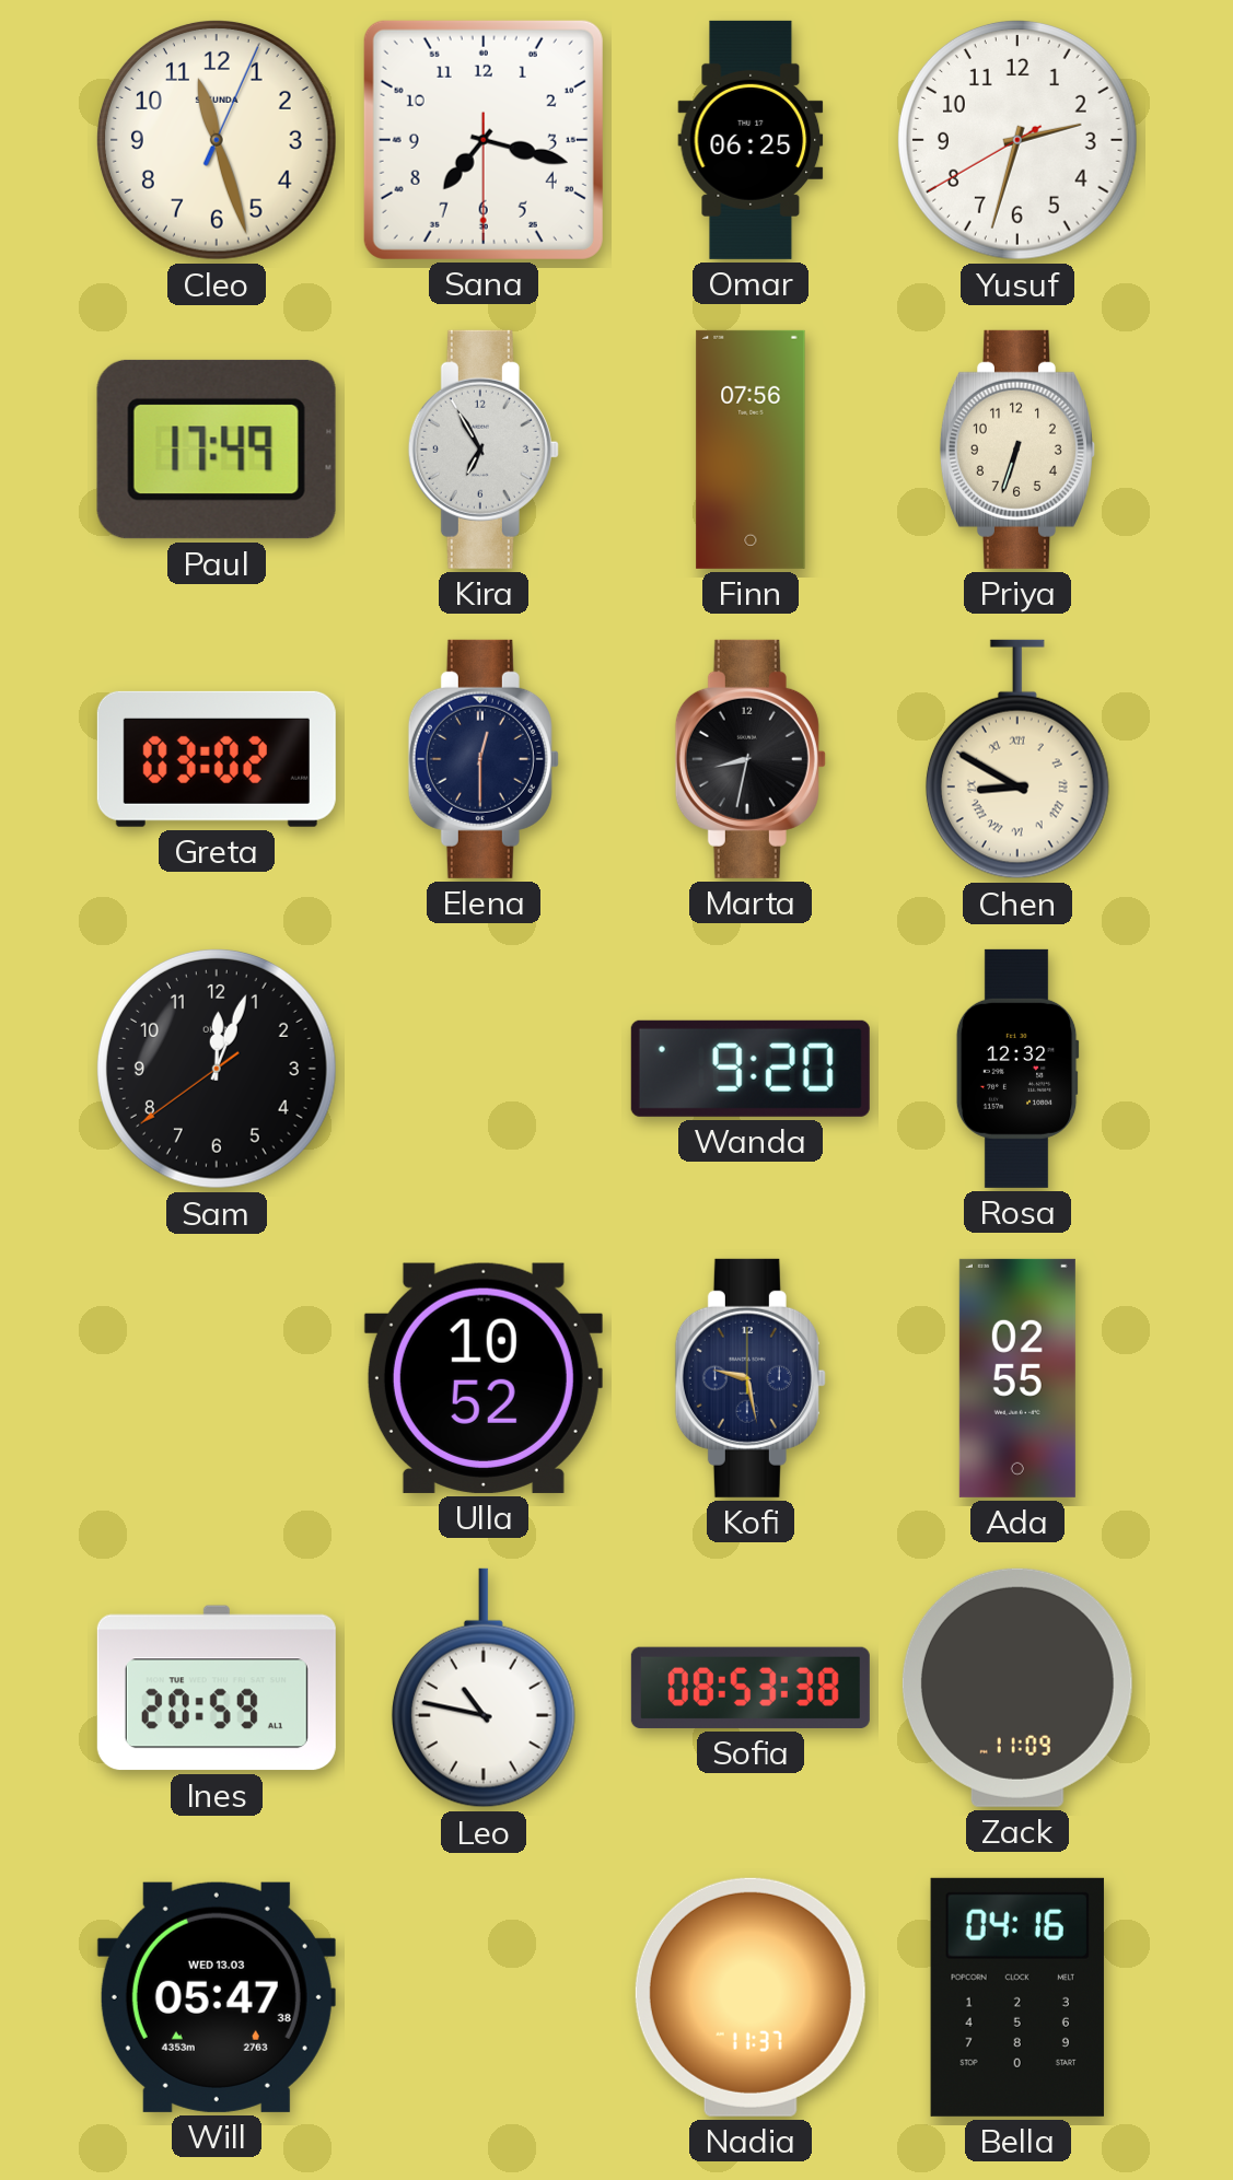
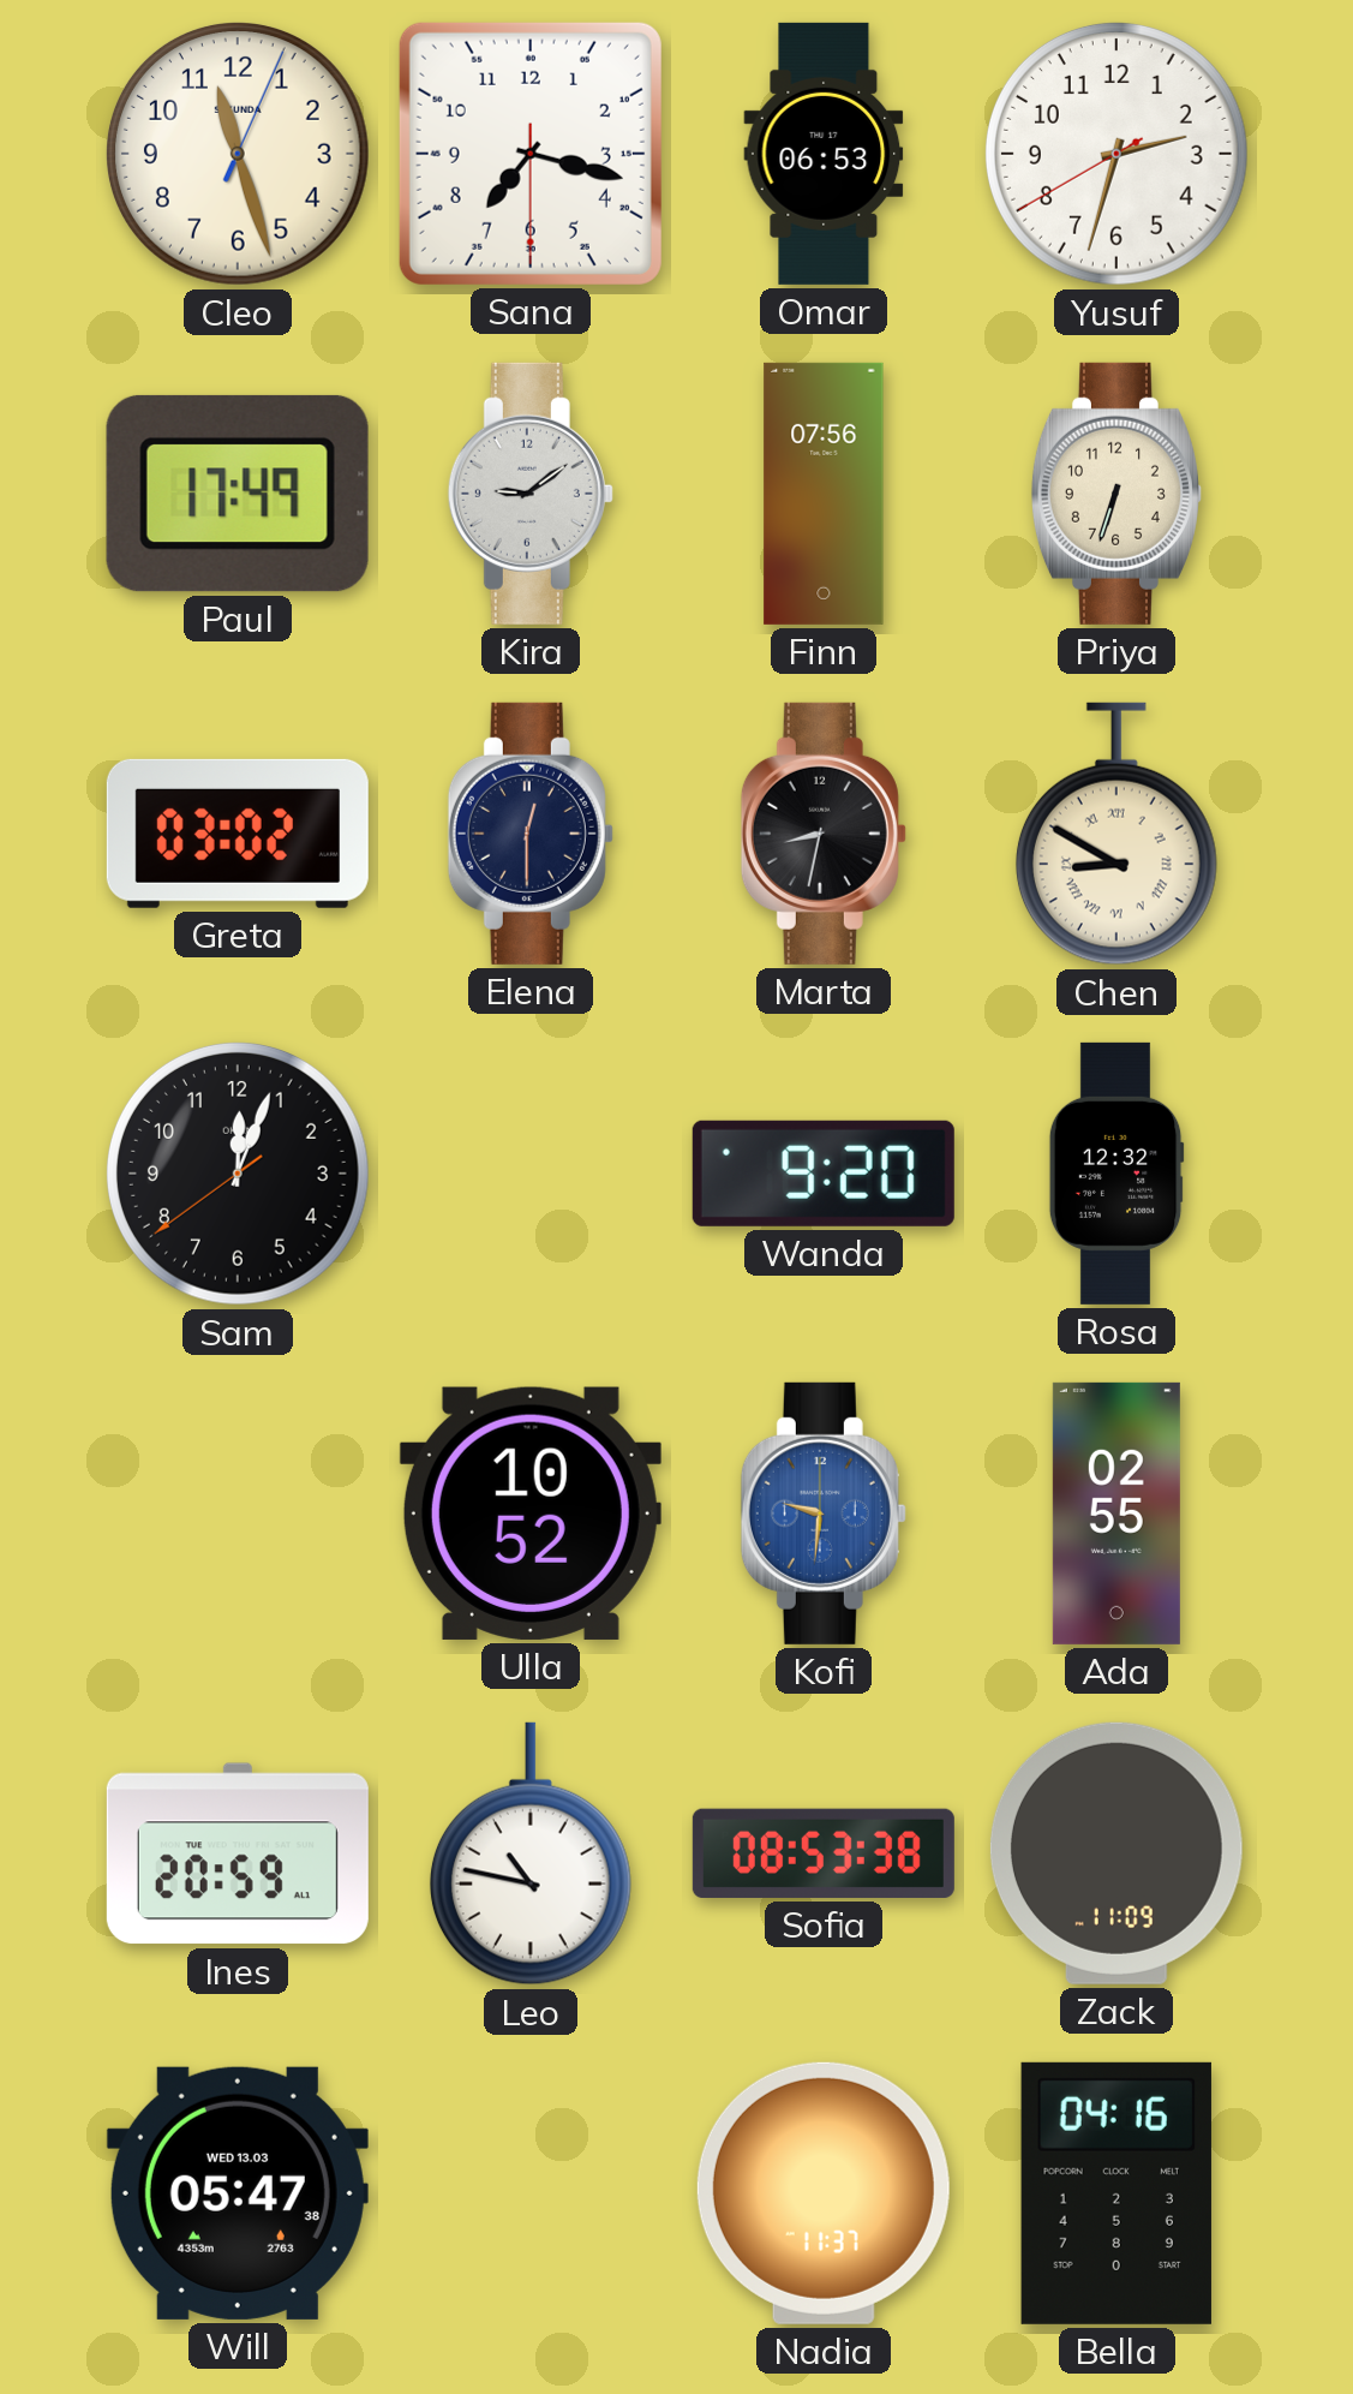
Omar: 06:25 -> 06:53 (824, 154)
Kira: 6:55 -> 9:09 (531, 494)
Kofi: 9:28 -> 9:31 (824, 1514)
Kofi dial: navy -> blue (824, 1514)
